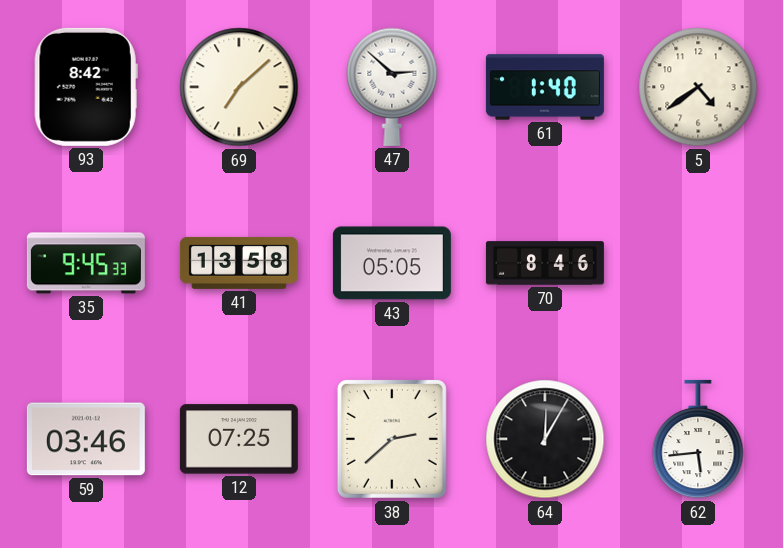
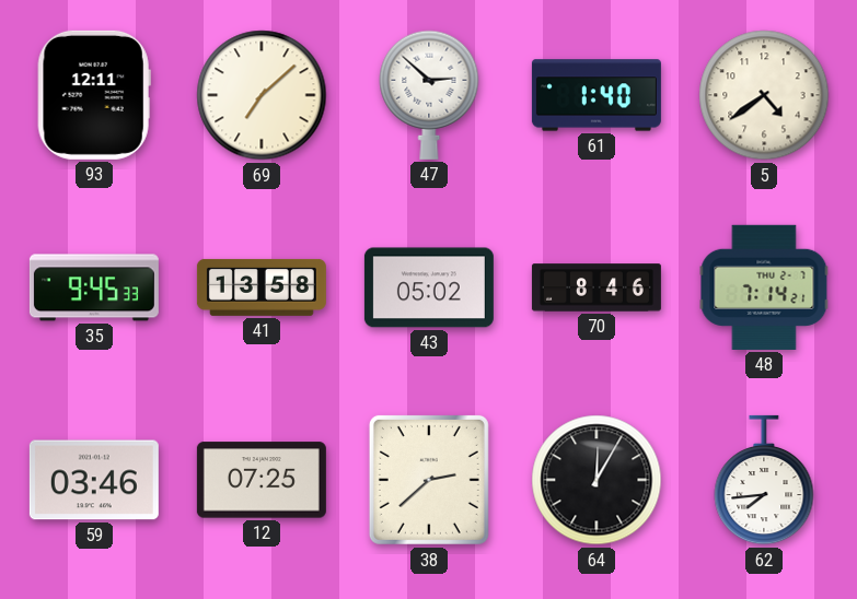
93: 8:42 -> 12:11 (94, 95)
43: 05:05 -> 05:02 (429, 287)
48: none -> 7:14 (764, 287)
62: 5:44 -> 7:44 (764, 480)
